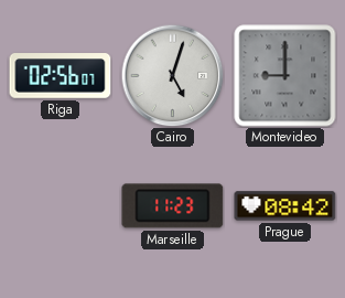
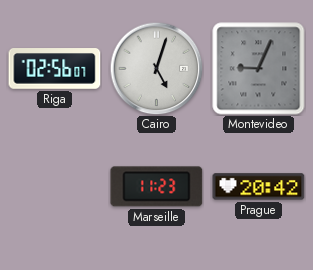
Montevideo: 9:00 -> 9:04 (259, 69)
Prague: 08:42 -> 20:42 (259, 187)
